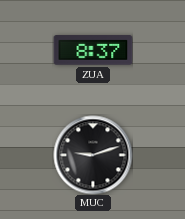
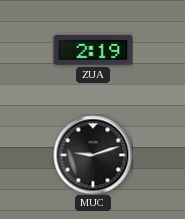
ZUA: 8:37 -> 2:19 (93, 50)
